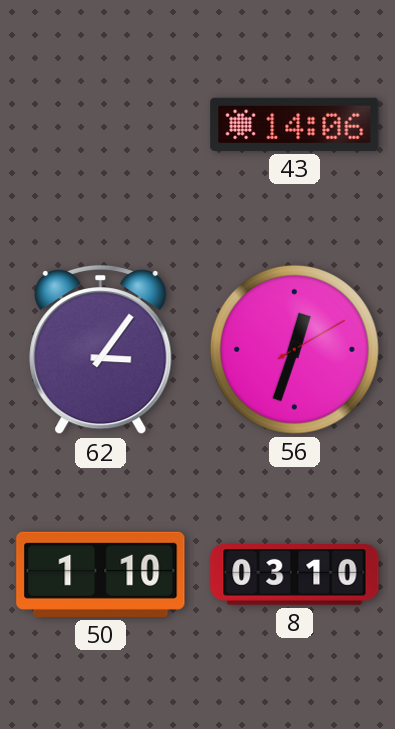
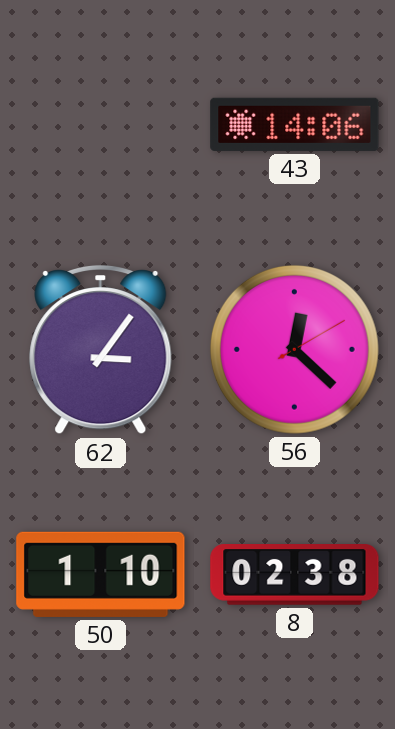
56: 12:33 -> 12:22 (294, 349)
8: 03:10 -> 02:38 (295, 575)
